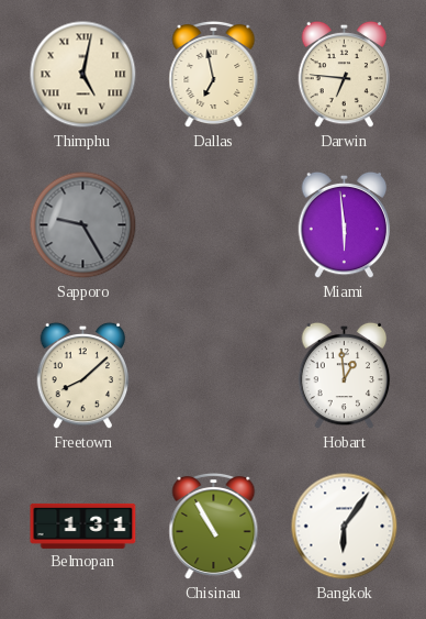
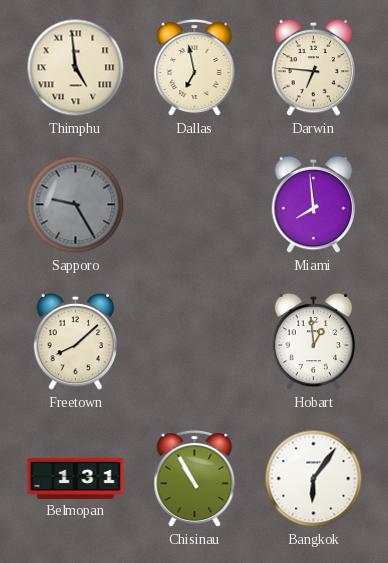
Thimphu: 5:02 -> 4:59 (76, 68)
Miami: 5:59 -> 7:59 (314, 205)
